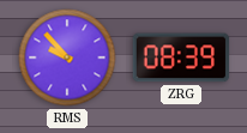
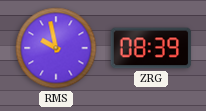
RMS: 9:53 -> 9:58 (56, 48)
